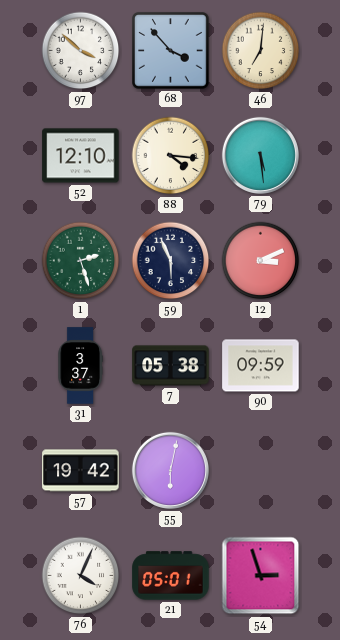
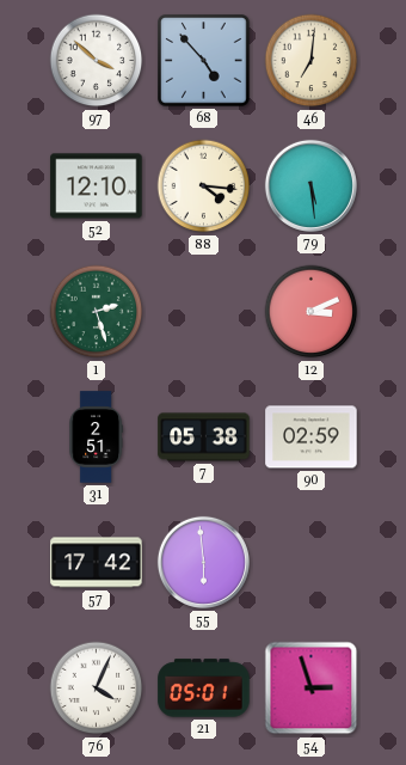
68: 3:53 -> 4:53 (204, 61)
59: 5:56 -> none (171, 261)
31: 3:37 -> 2:51 (96, 437)
90: 09:59 -> 02:59 (312, 437)
57: 19:42 -> 17:42 (97, 563)
55: 6:02 -> 5:59 (203, 562)
